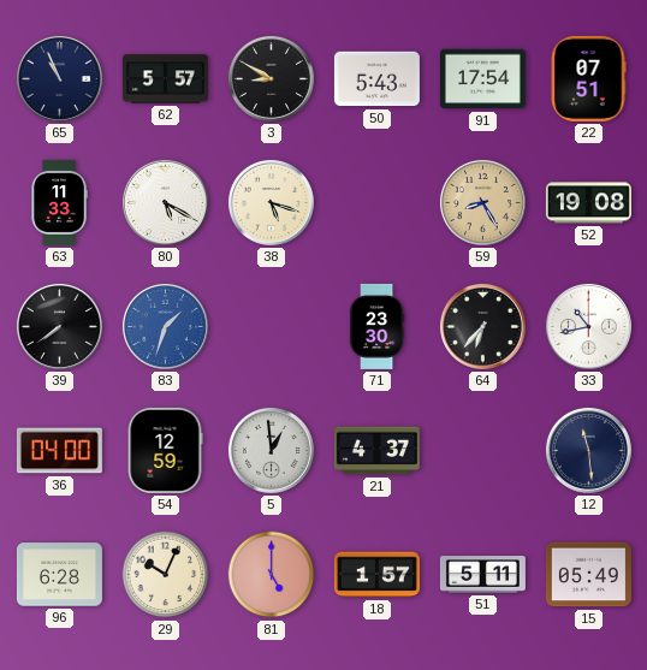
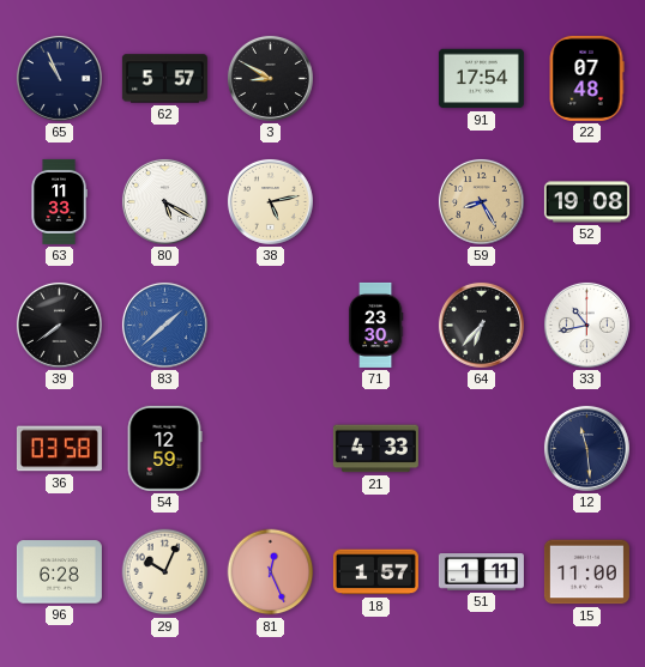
50: 5:43 -> none (376, 79)
22: 07:51 -> 07:48 (586, 78)
38: 5:18 -> 5:13 (270, 201)
83: 1:33 -> 1:38 (164, 325)
36: 04:00 -> 03:58 (59, 449)
5: 12:59 -> none (271, 450)
21: 4:37 -> 4:33 (375, 449)
81: 5:00 -> 12:26 (271, 572)
51: 5:11 -> 1:11 (481, 572)
15: 05:49 -> 11:00 (586, 572)
